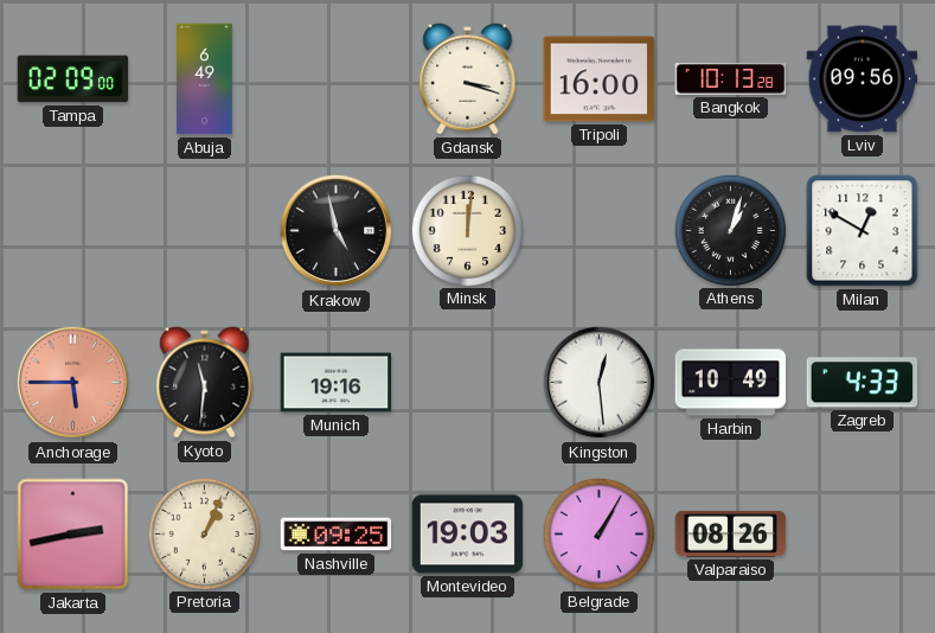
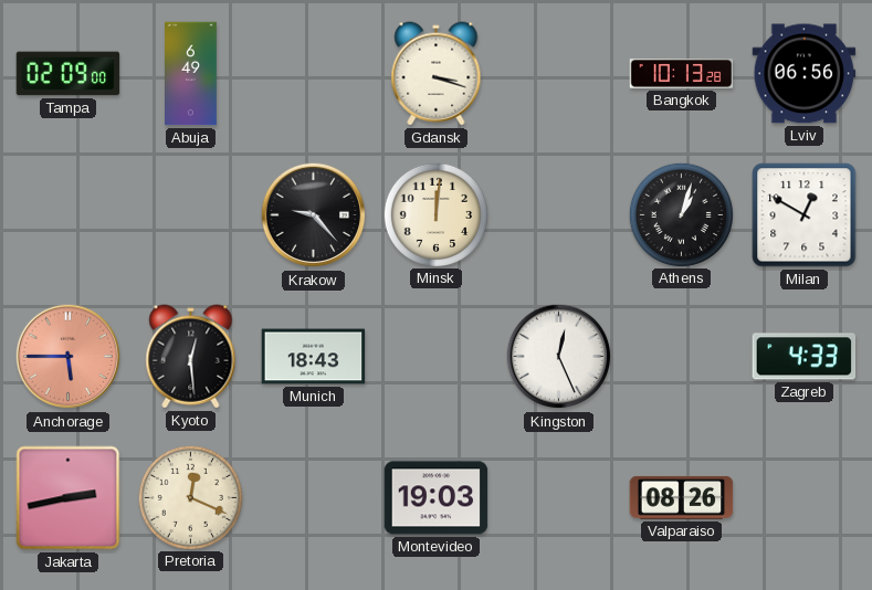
Tripoli: 16:00 -> none (600, 79)
Lviv: 09:56 -> 06:56 (805, 74)
Krakow: 4:58 -> 9:23 (314, 215)
Kyoto: 11:31 -> 12:29 (191, 357)
Munich: 19:16 -> 18:43 (314, 357)
Kingston: 12:29 -> 12:26 (559, 357)
Harbin: 10:49 -> none (731, 383)
Pretoria: 1:04 -> 12:19 (190, 497)
Nashville: 09:25 -> none (337, 535)
Belgrade: 1:05 -> none (598, 533)
